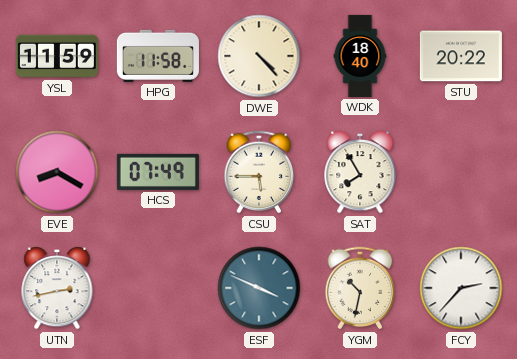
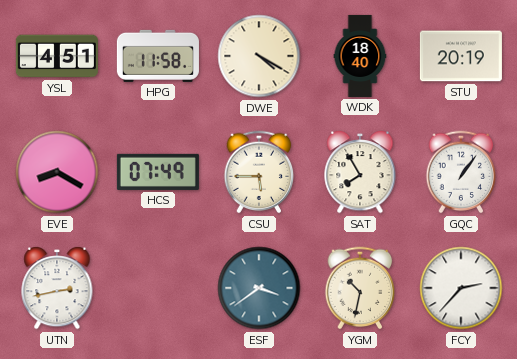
YSL: 11:59 -> 4:51 (57, 56)
DWE: 4:23 -> 4:20 (259, 56)
STU: 20:22 -> 20:19 (461, 56)
GQC: none -> 1:06 (461, 172)
ESF: 3:49 -> 3:39 (259, 288)
